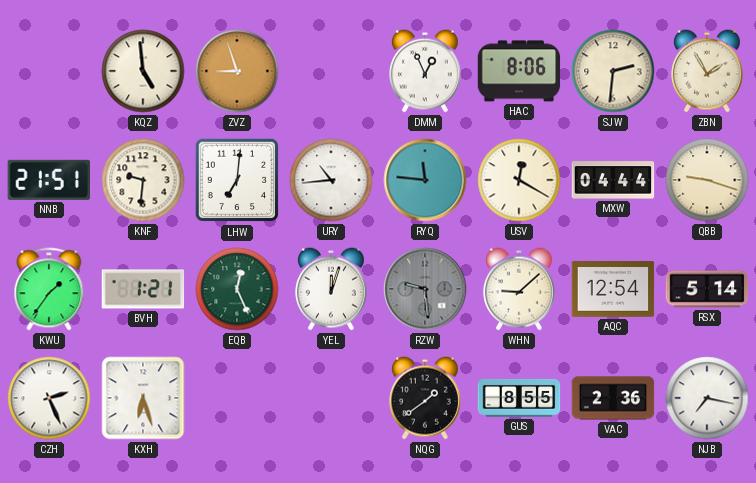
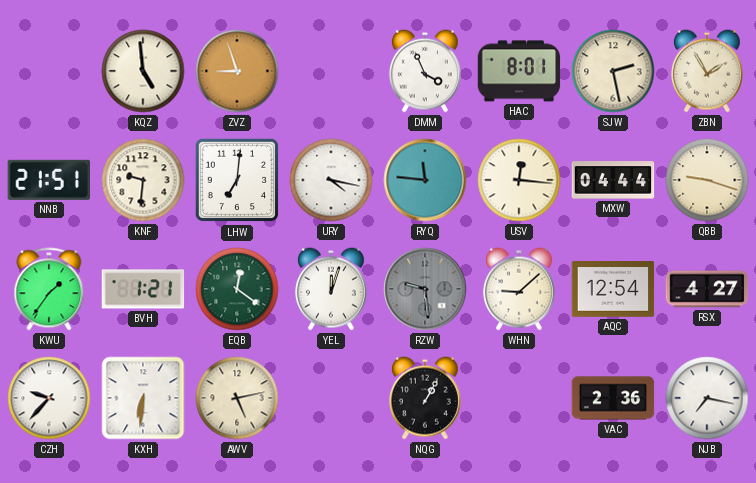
DMM: 12:56 -> 3:56 (425, 71)
HAC: 8:06 -> 8:01 (519, 71)
SJW: 2:31 -> 2:28 (613, 71)
URY: 10:44 -> 4:17 (331, 180)
USV: 12:20 -> 12:16 (519, 180)
EQB: 12:26 -> 12:21 (237, 289)
RSX: 5:14 -> 4:27 (707, 289)
CZH: 2:26 -> 9:37 (49, 398)
KXH: 6:27 -> 6:31 (143, 398)
AWV: none -> 5:13 (237, 398)
NQG: 1:39 -> 1:05 (425, 398)
GUS: 8:55 -> none (519, 398)
